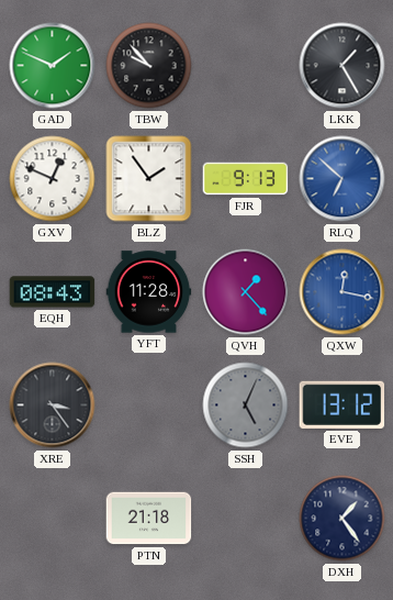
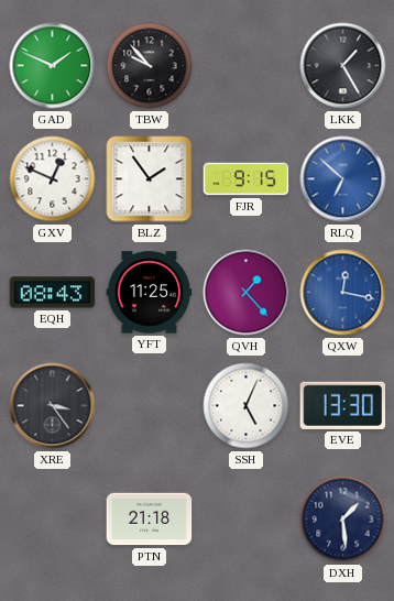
FJR: 9:13 -> 9:15 (247, 179)
YFT: 11:28 -> 11:25 (150, 293)
SSH dial: grey -> white (247, 406)
EVE: 13:12 -> 13:30 (343, 405)
DXH: 1:24 -> 1:29 (343, 520)
